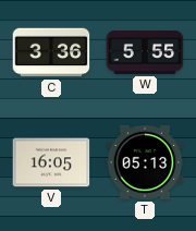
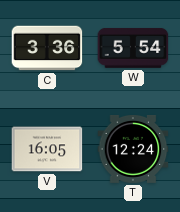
W: 5:55 -> 5:54 (133, 48)
T: 05:13 -> 12:24 (133, 150)
